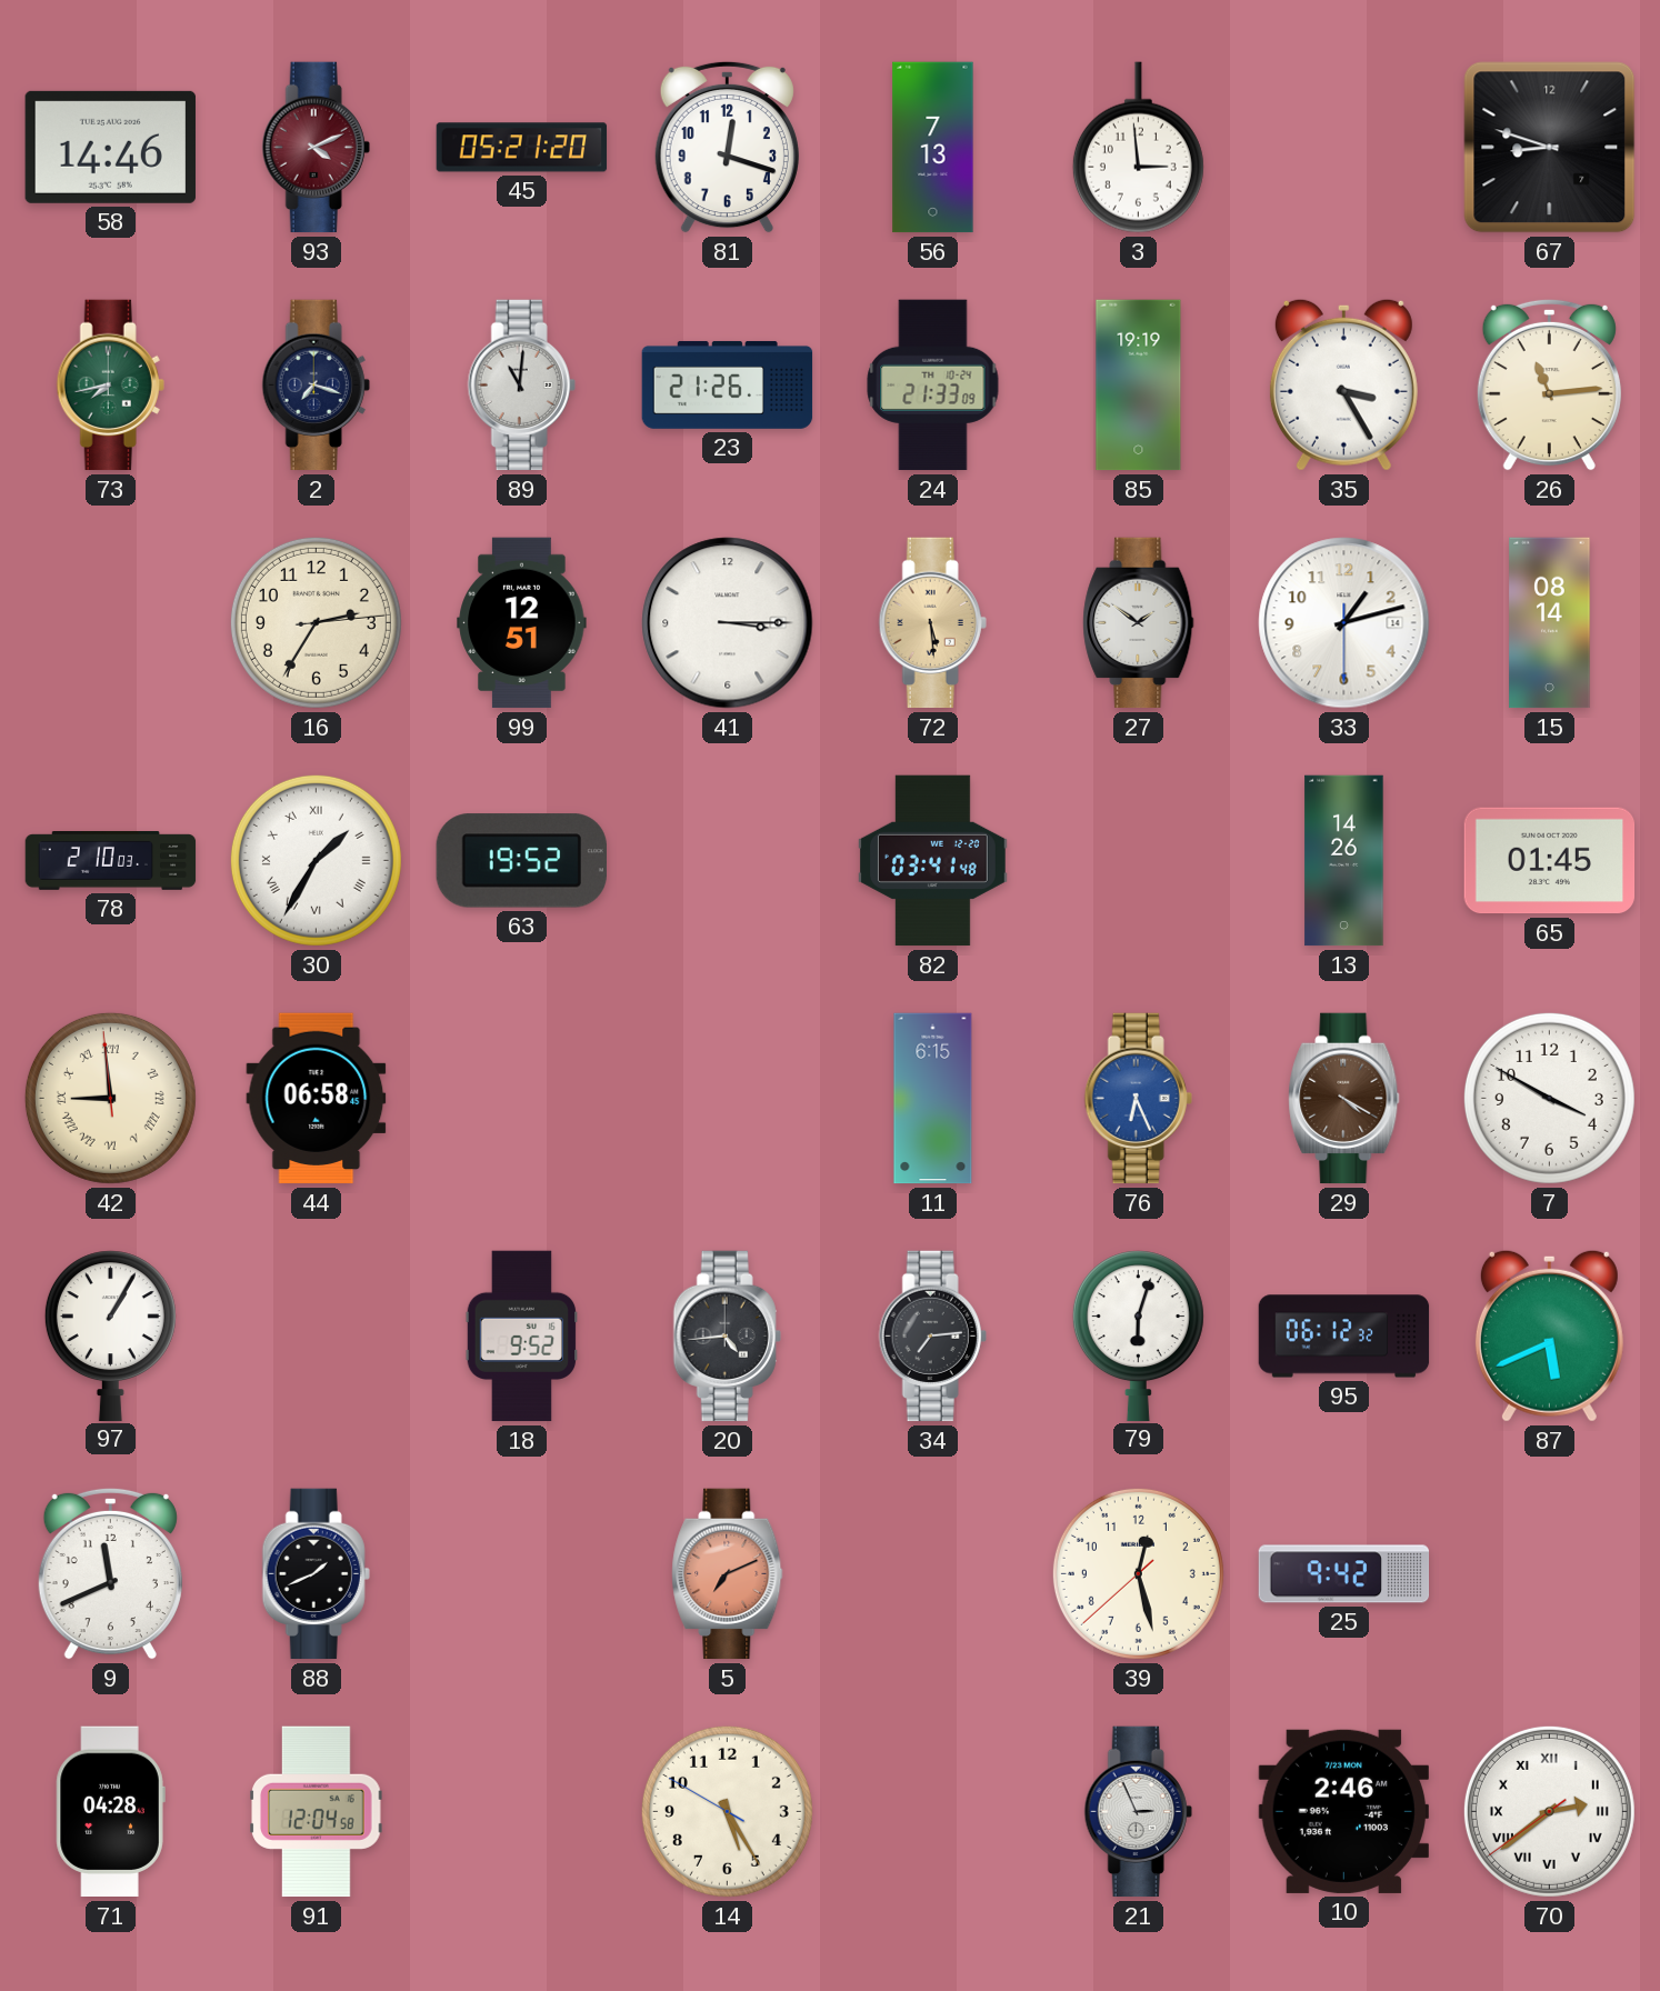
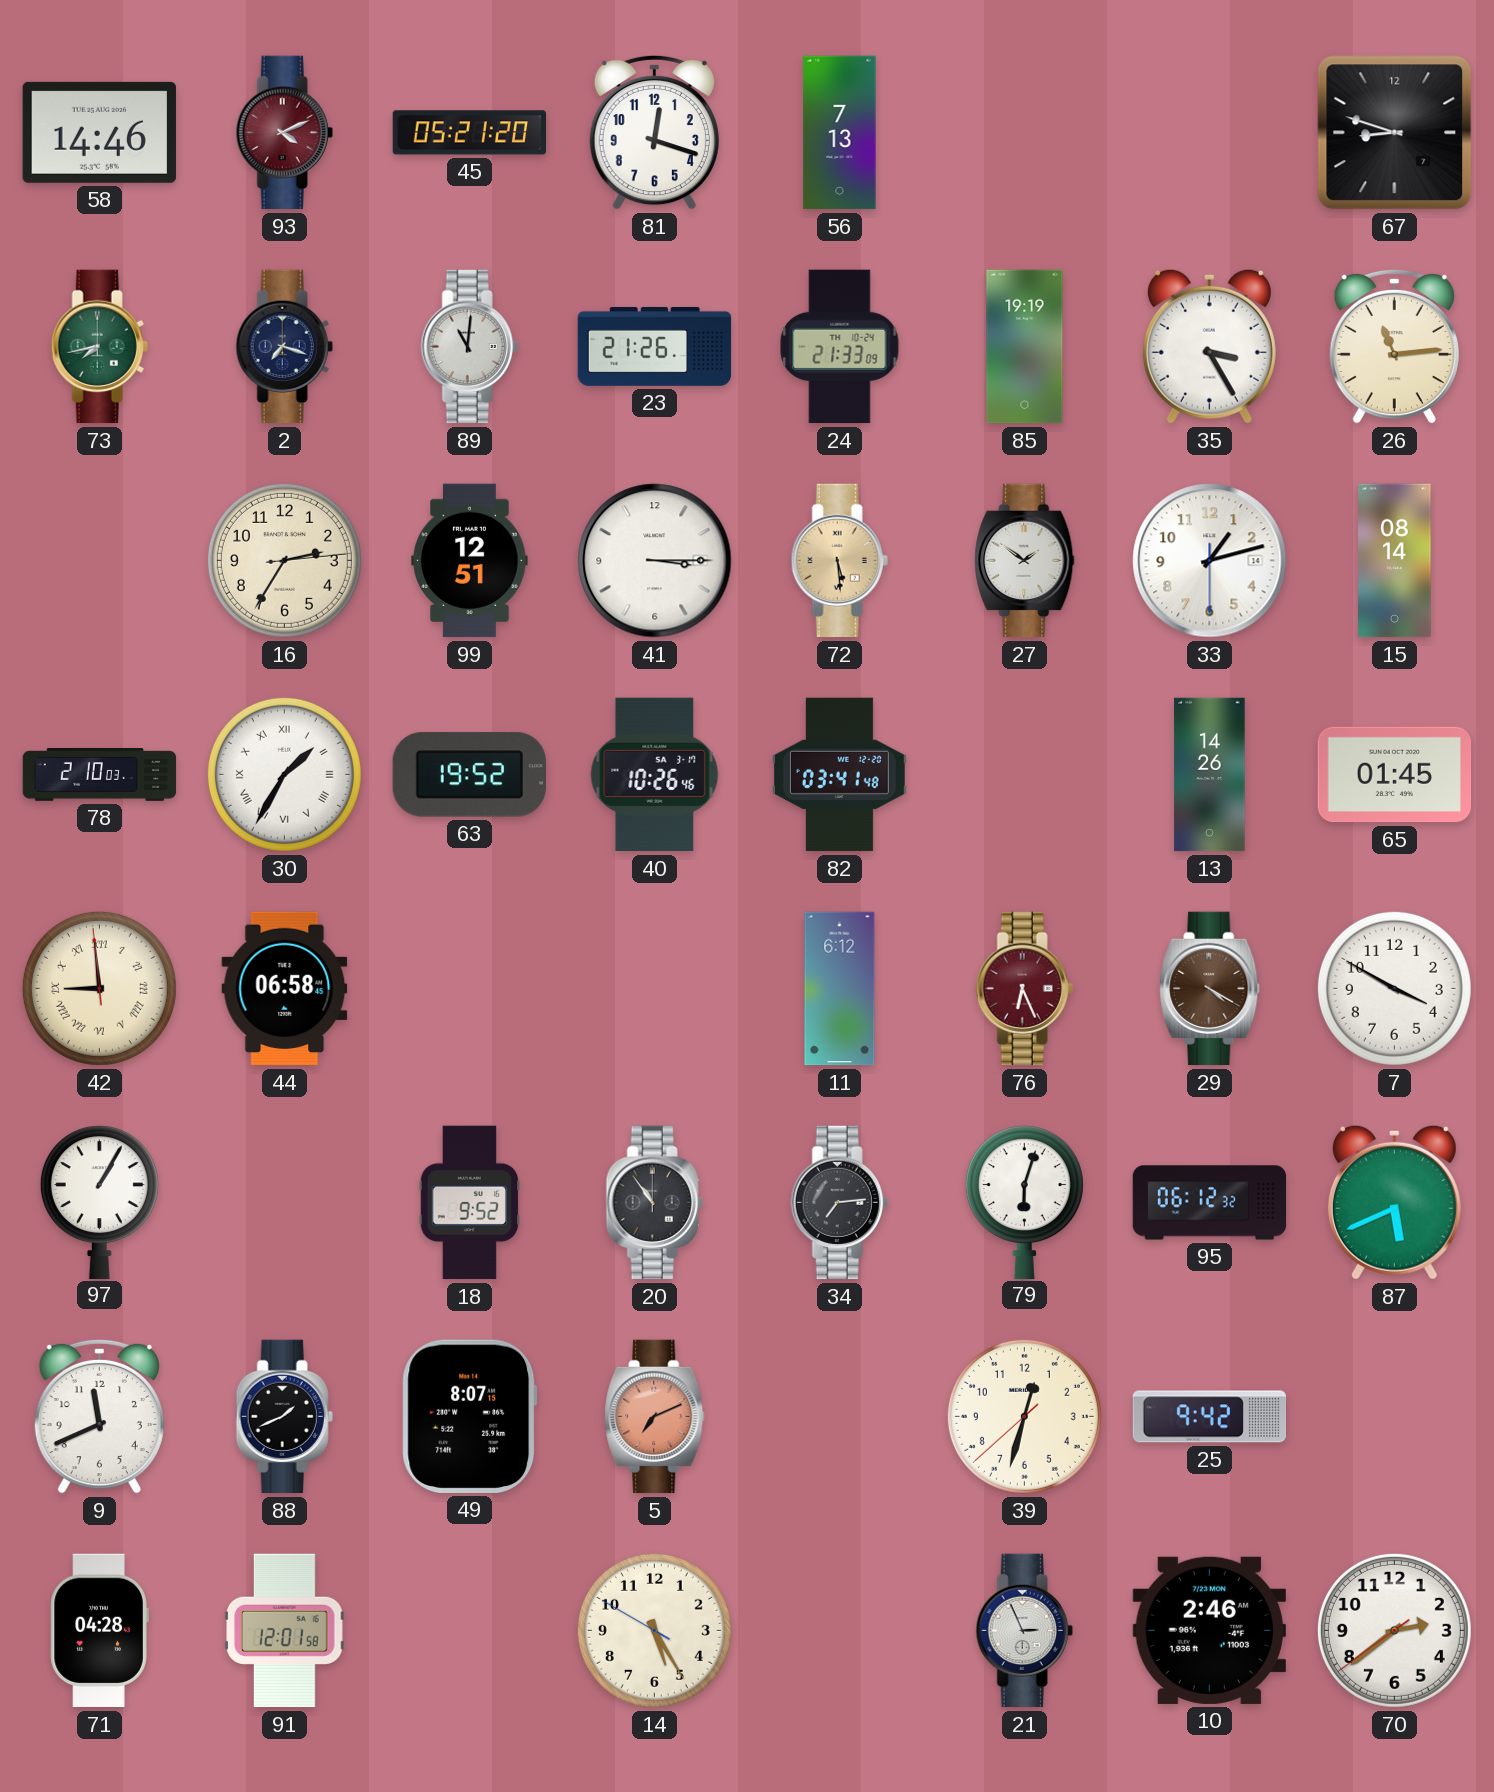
3: 2:59 -> none (1138, 148)
40: none -> 10:26 (655, 775)
11: 6:15 -> 6:12 (840, 989)
76 dial: blue -> burgundy (1024, 989)
20: 4:44 -> 10:54 (654, 1203)
49: none -> 8:07 (470, 1416)
39: 12:27 -> 12:32 (1024, 1416)
91: 12:04 -> 12:01 (285, 1631)
70 numerals: Roman -> Arabic (1394, 1630)
